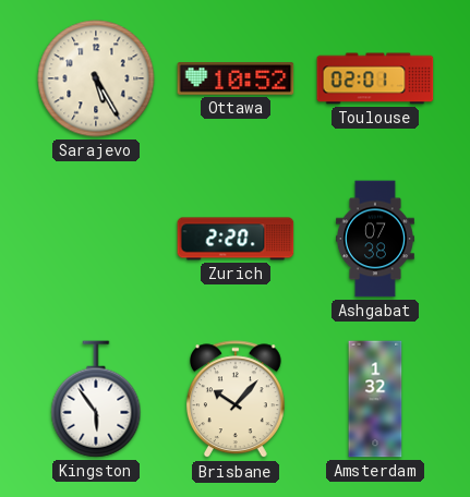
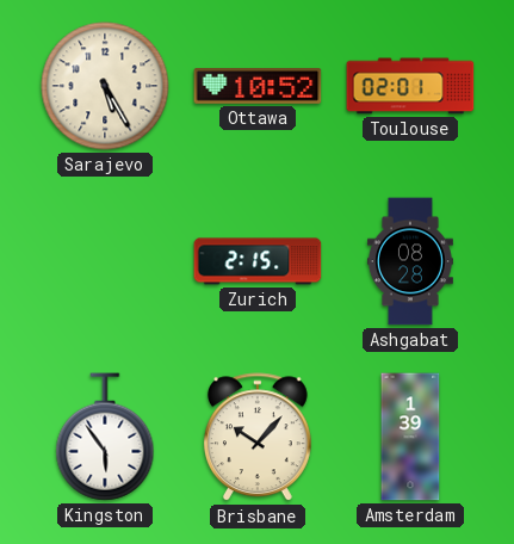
Zurich: 2:20 -> 2:15 (258, 261)
Ashgabat: 07:38 -> 08:28 (410, 261)
Amsterdam: 1:32 -> 1:39 (410, 437)
